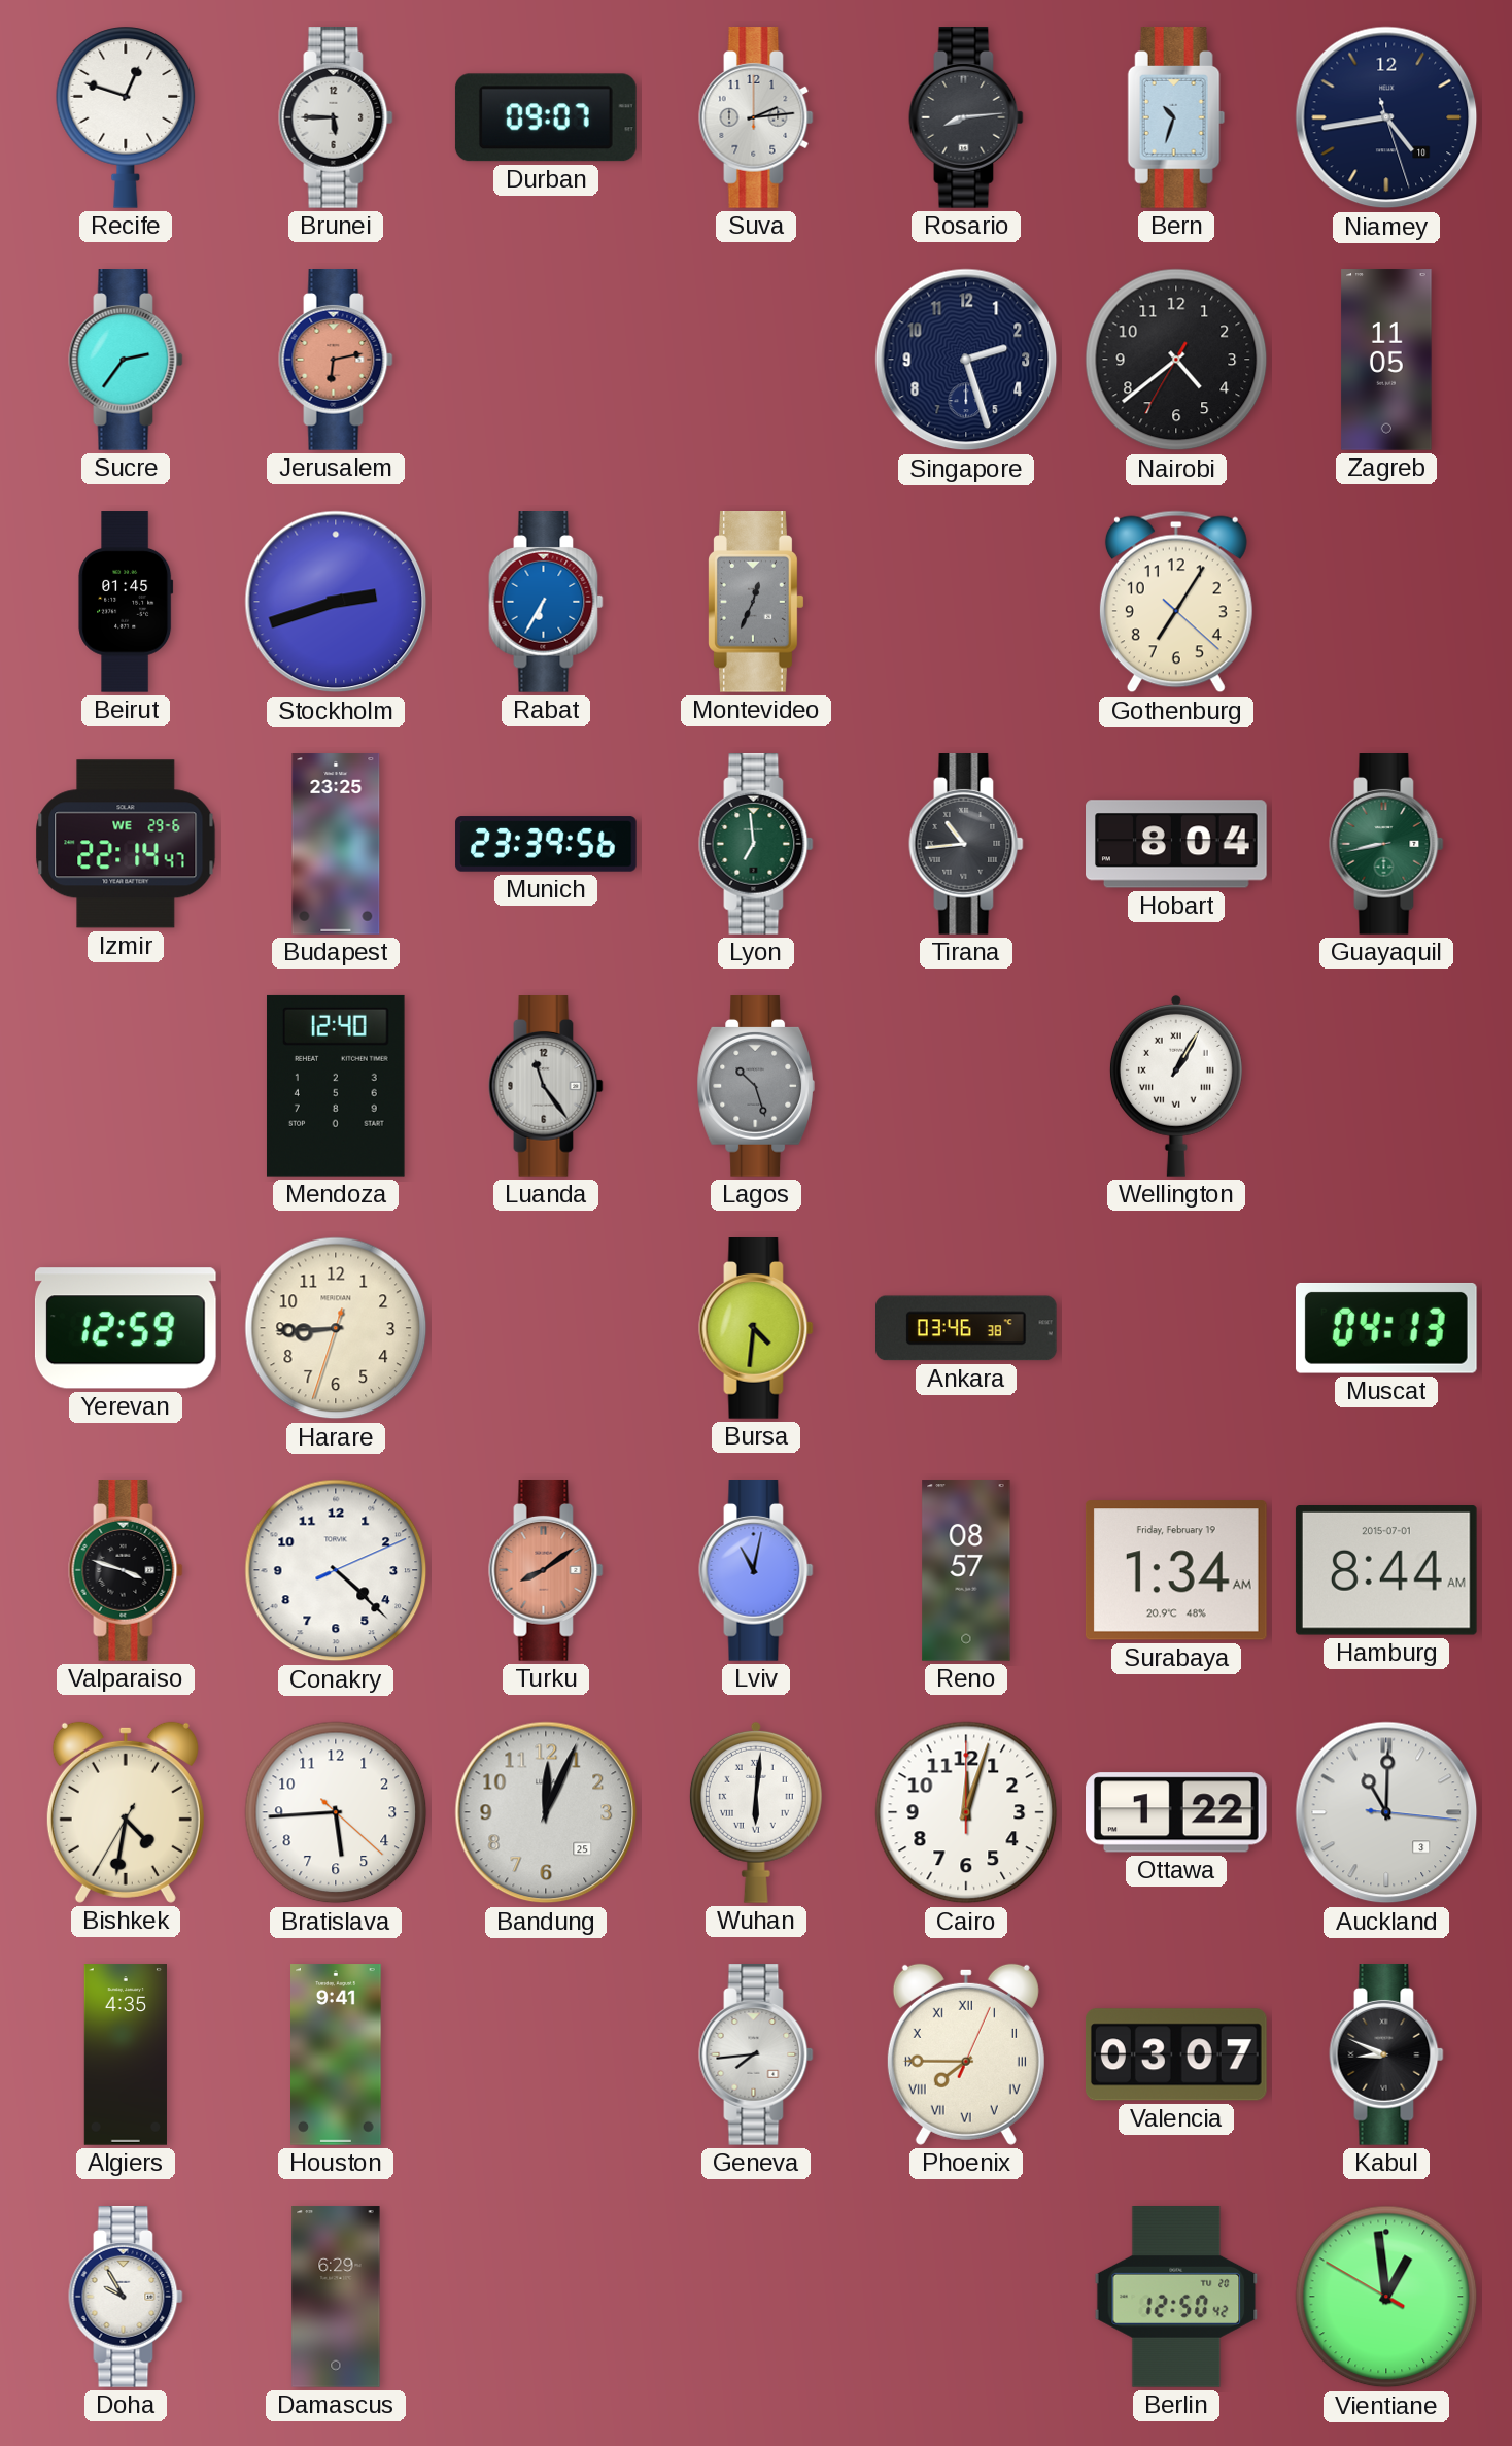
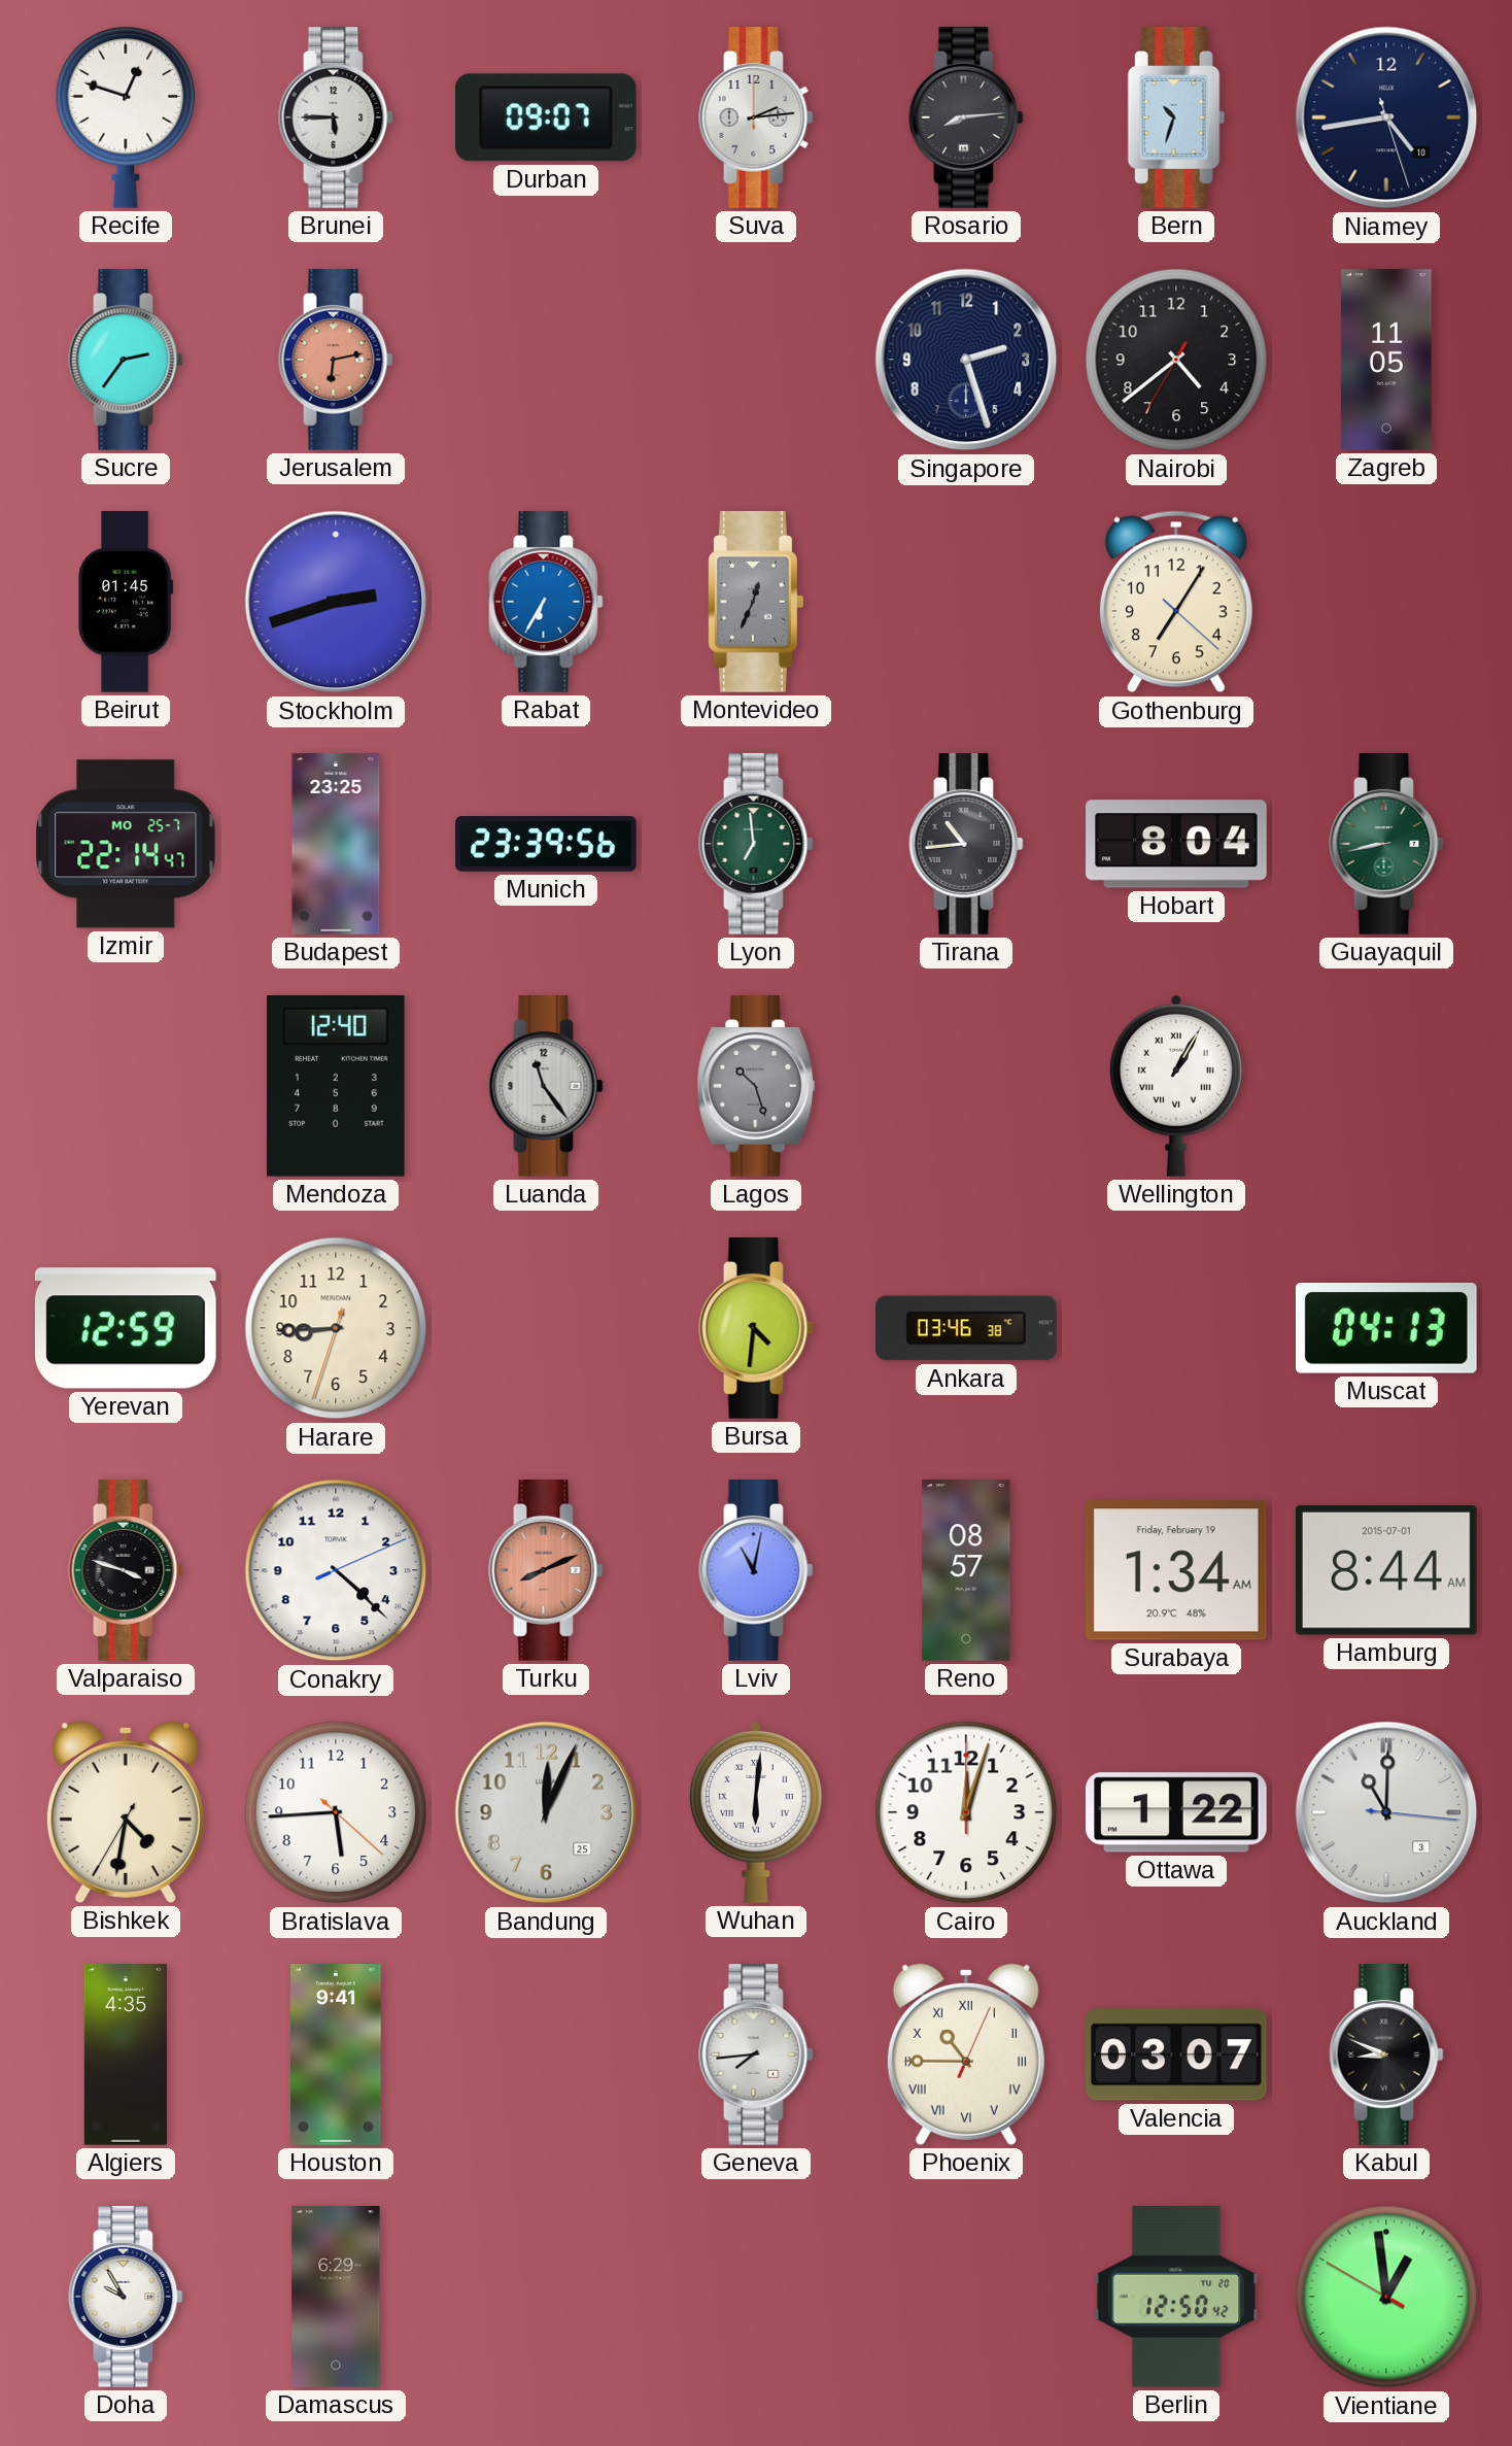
Izmir date: WE 29-6 -> MO 25-7 (126, 844)
Turku: 8:09 -> 8:11 (546, 1571)
Phoenix: 7:45 -> 10:45 (966, 2054)
